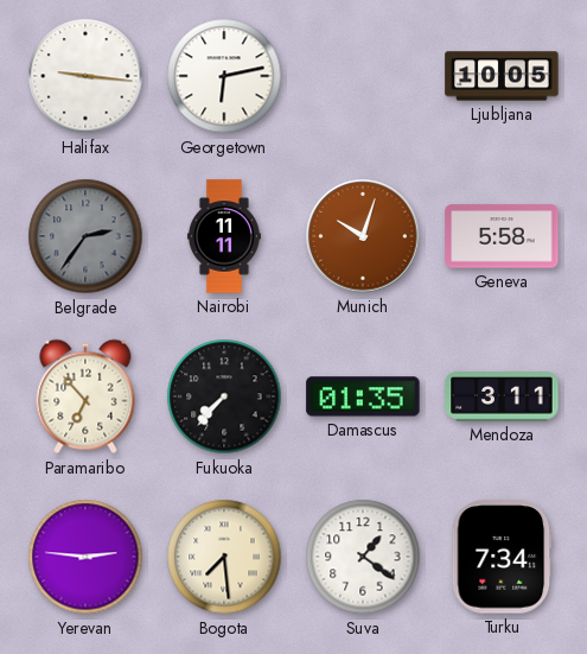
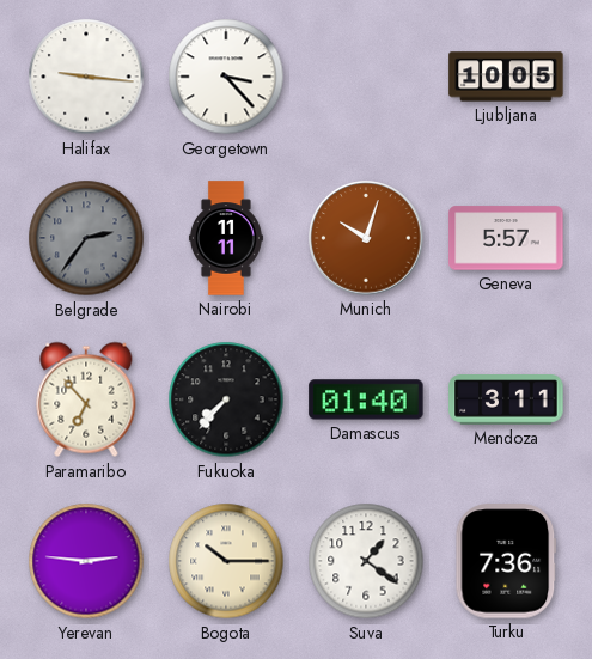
Georgetown: 6:13 -> 3:23 (226, 77)
Geneva: 5:58 -> 5:57 (506, 238)
Damascus: 01:35 -> 01:40 (366, 399)
Bogota: 7:29 -> 10:15 (226, 561)
Turku: 7:34 -> 7:36 (506, 561)
